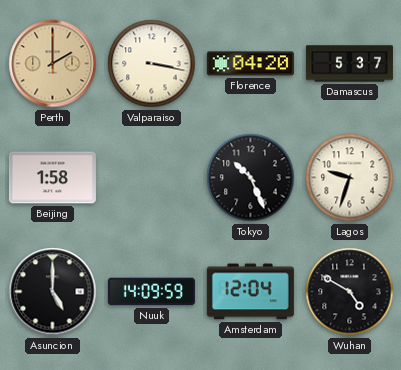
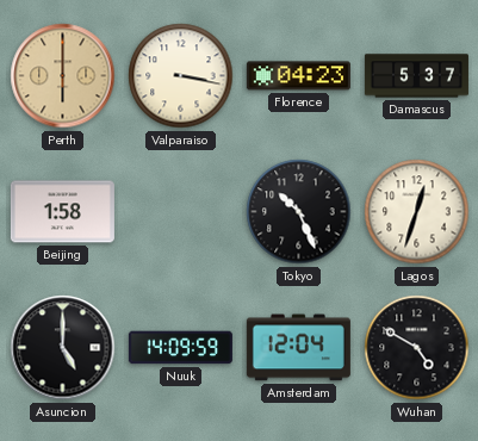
Perth: 2:00 -> 6:00 (63, 76)
Florence: 04:20 -> 04:23 (298, 76)
Lagos: 9:33 -> 12:33 (417, 212)
